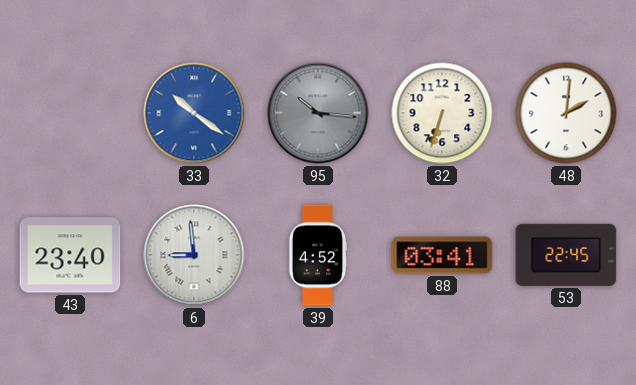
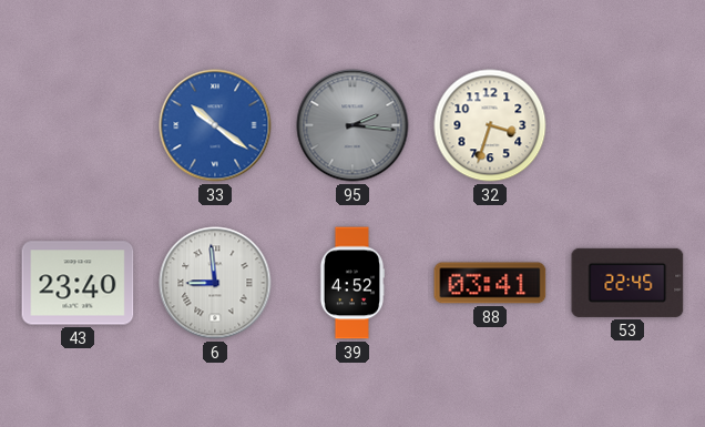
95: 10:16 -> 2:16 (352, 125)
32: 6:33 -> 3:33 (490, 125)
48: 2:01 -> none (566, 113)
